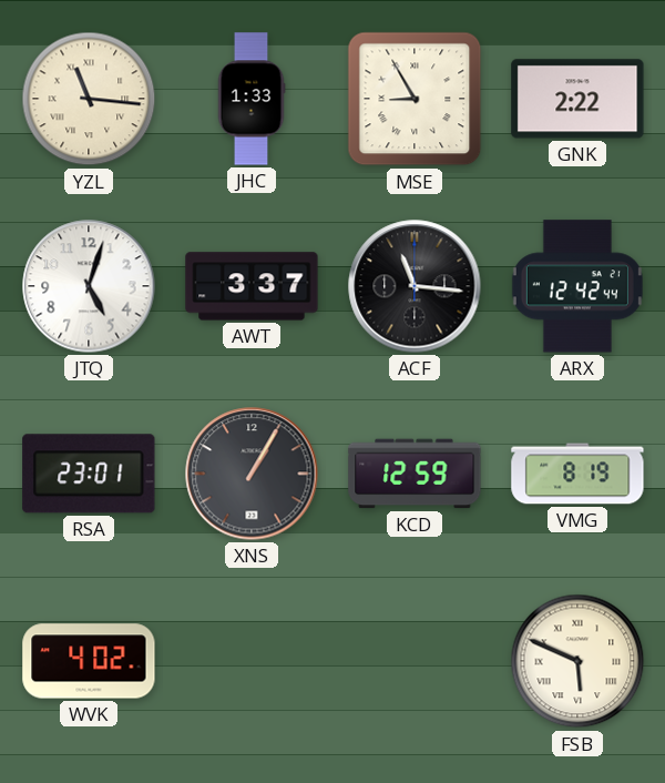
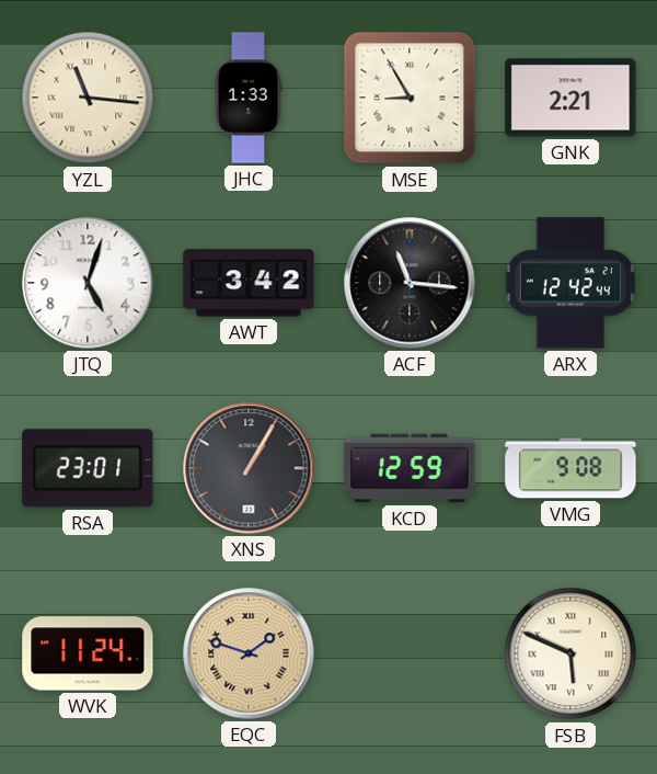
GNK: 2:22 -> 2:21 (570, 98)
AWT: 3:37 -> 3:42 (249, 283)
VMG: 8:19 -> 9:08 (570, 468)
WVK: 4:02 -> 11:24 (88, 653)
EQC: none -> 1:48 (249, 653)
